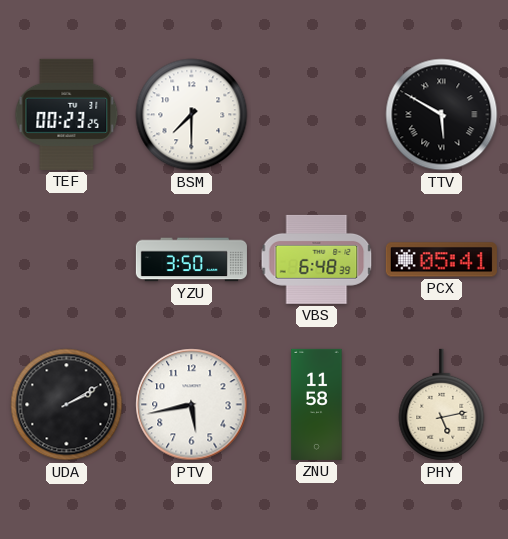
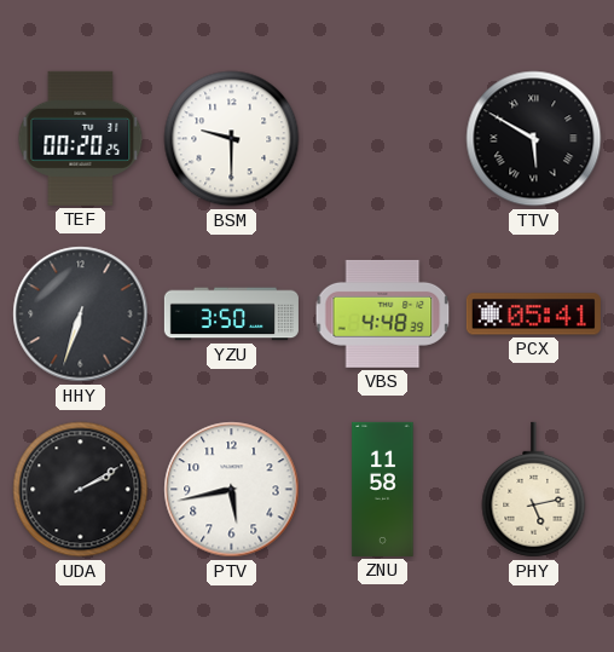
TEF: 00:23 -> 00:20 (81, 138)
BSM: 7:30 -> 9:30 (232, 139)
HHY: none -> 6:33 (81, 315)
VBS: 6:48 -> 4:48 (383, 313)
